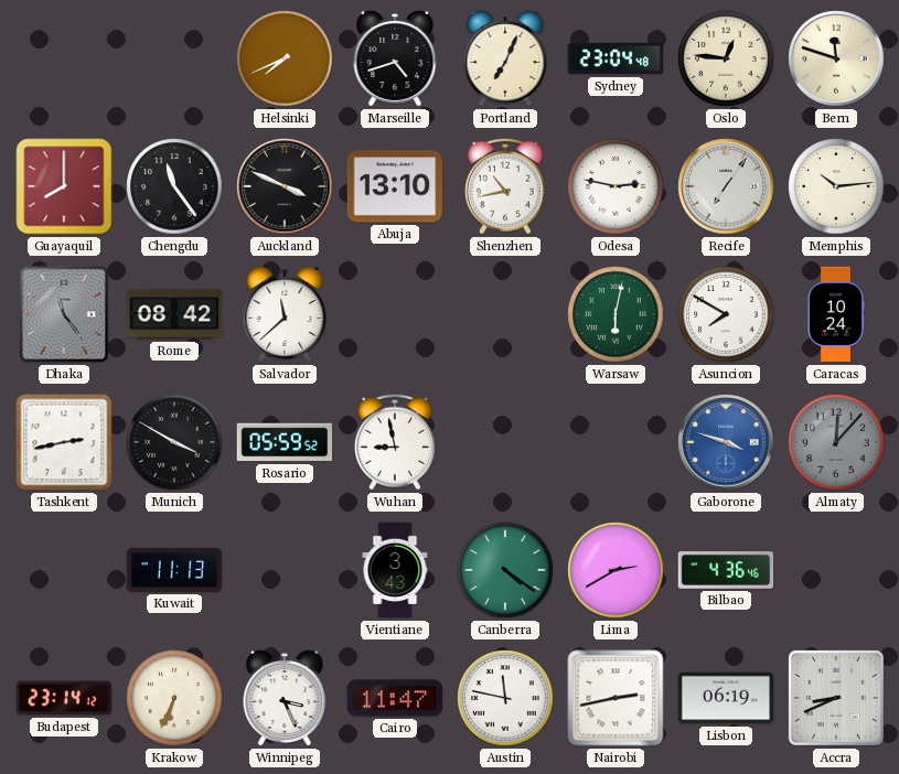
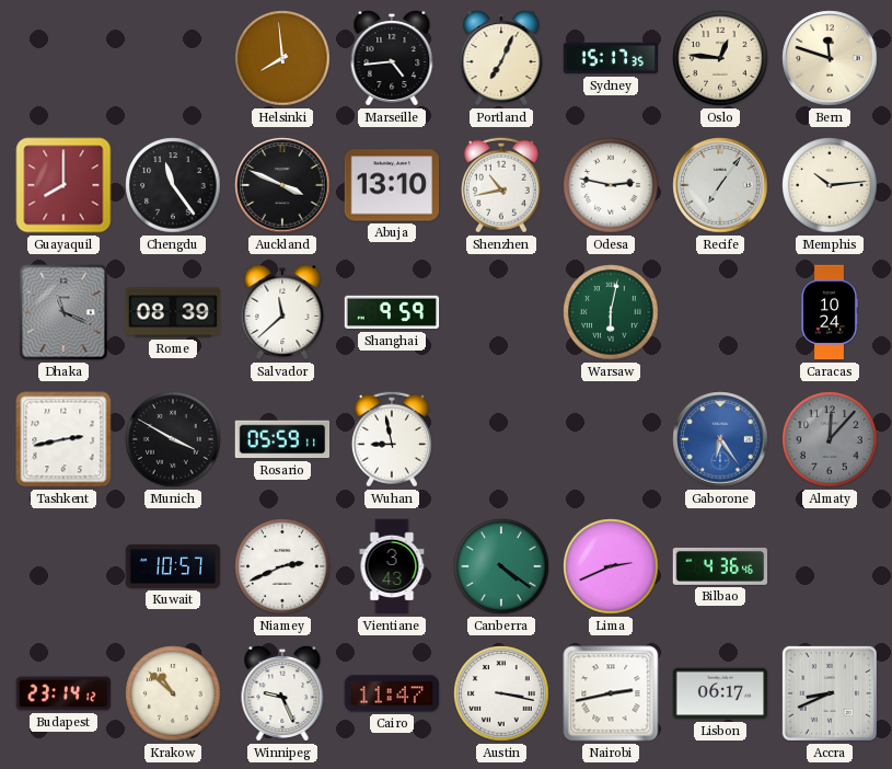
Helsinki: 7:41 -> 7:59 (282, 58)
Marseille: 4:42 -> 4:44 (392, 58)
Sydney: 23:04 -> 15:17 (611, 58)
Dhaka: 11:24 -> 11:19 (63, 312)
Rome: 08:42 -> 08:39 (173, 312)
Shanghai: none -> 9:59 (392, 312)
Asuncion: 7:50 -> none (726, 314)
Rosario: 05:59:52 -> 05:59:11 (282, 439)
Gaborone: 3:48 -> 6:24 (720, 439)
Kuwait: 11:13 -> 10:57 (173, 566)
Niamey: none -> 2:41 (282, 566)
Lima: 2:40 -> 2:41 (611, 566)
Krakow: 6:34 -> 10:52 (173, 693)
Winnipeg: 3:26 -> 9:26 (282, 693)
Austin: 11:47 -> 3:17 (501, 693)
Lisbon: 06:19 -> 06:17 (720, 693)
